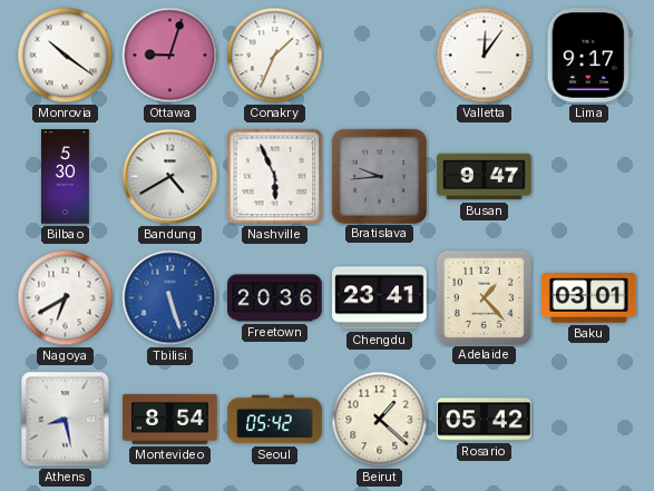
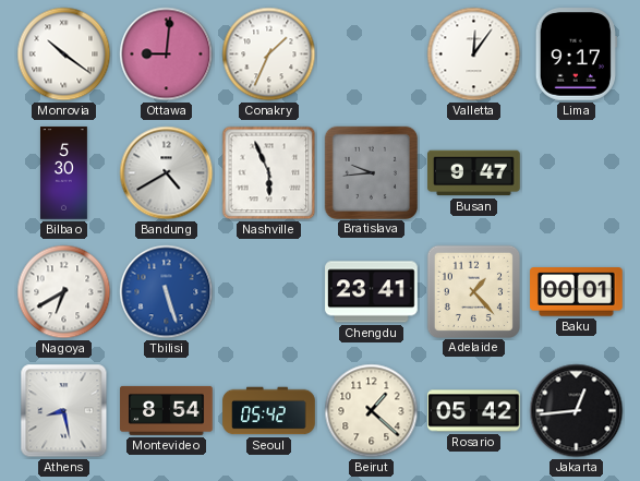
Ottawa: 9:03 -> 9:01 (167, 55)
Freetown: 20:36 -> none (275, 298)
Baku: 03:01 -> 00:01 (577, 292)
Jakarta: none -> 12:44 (577, 411)
